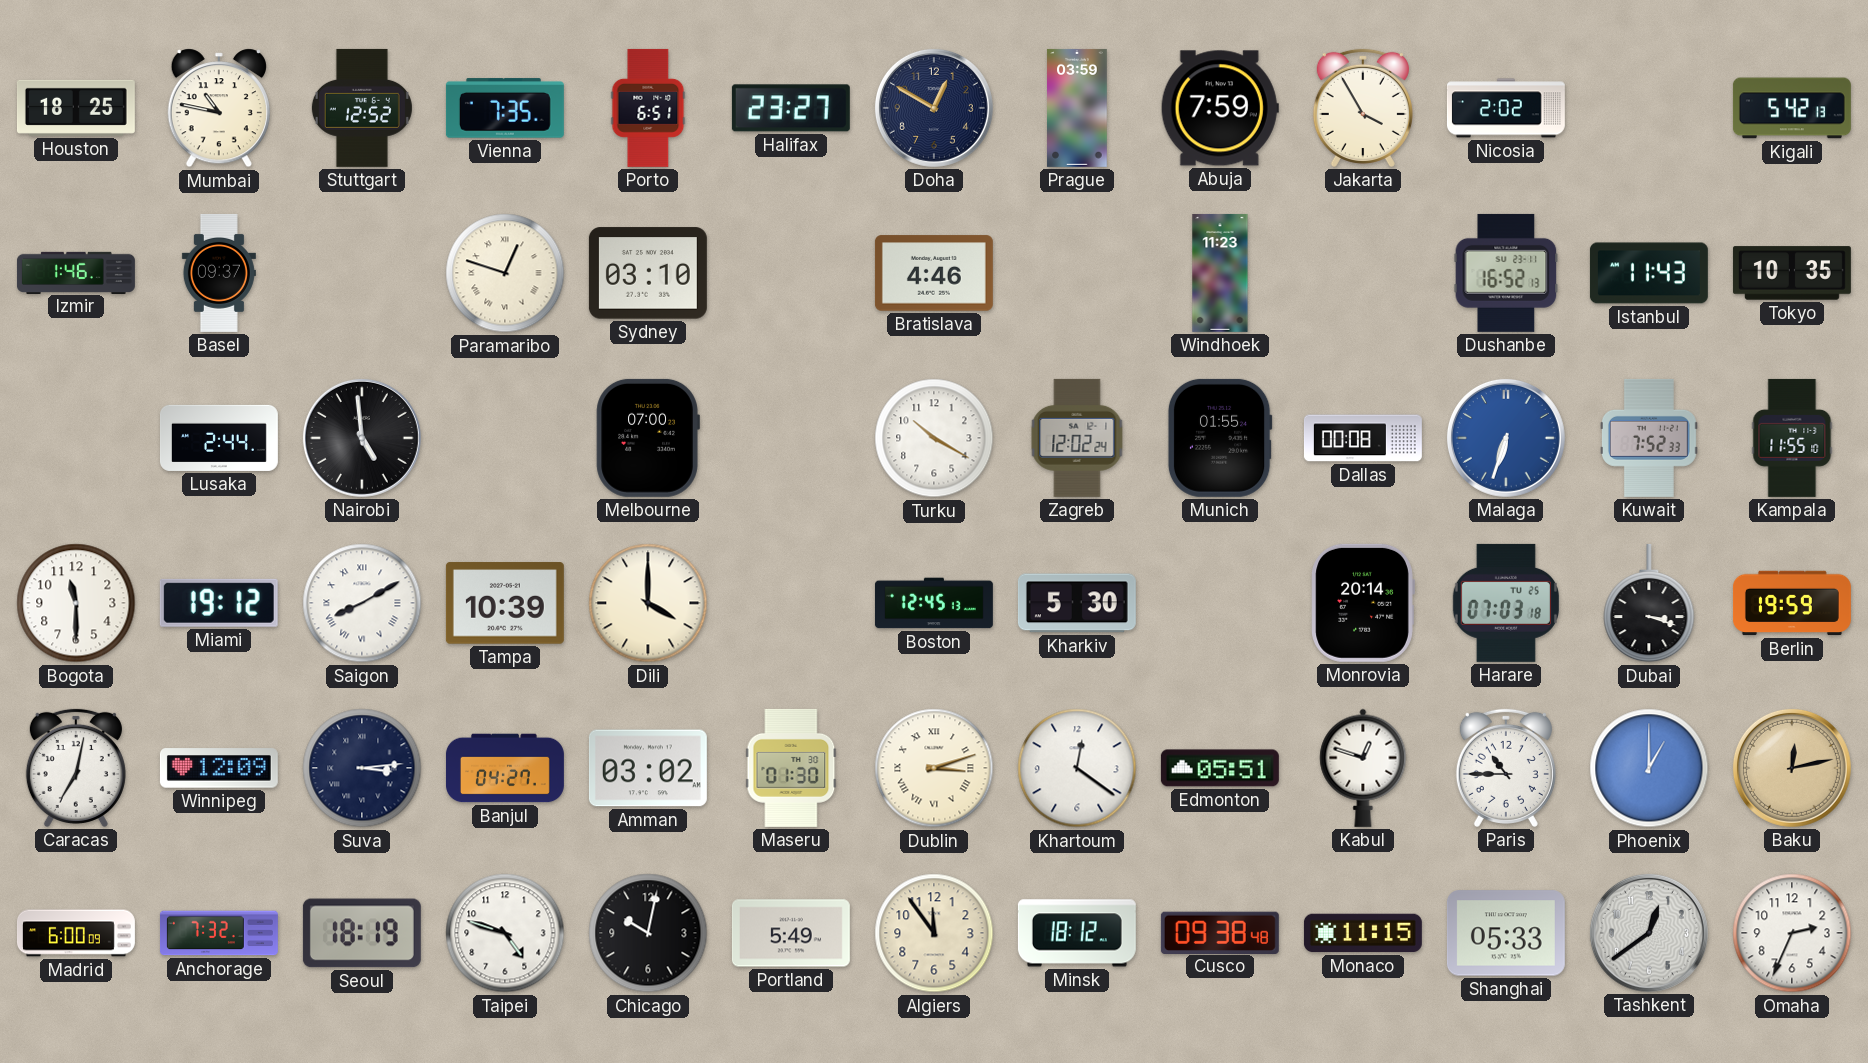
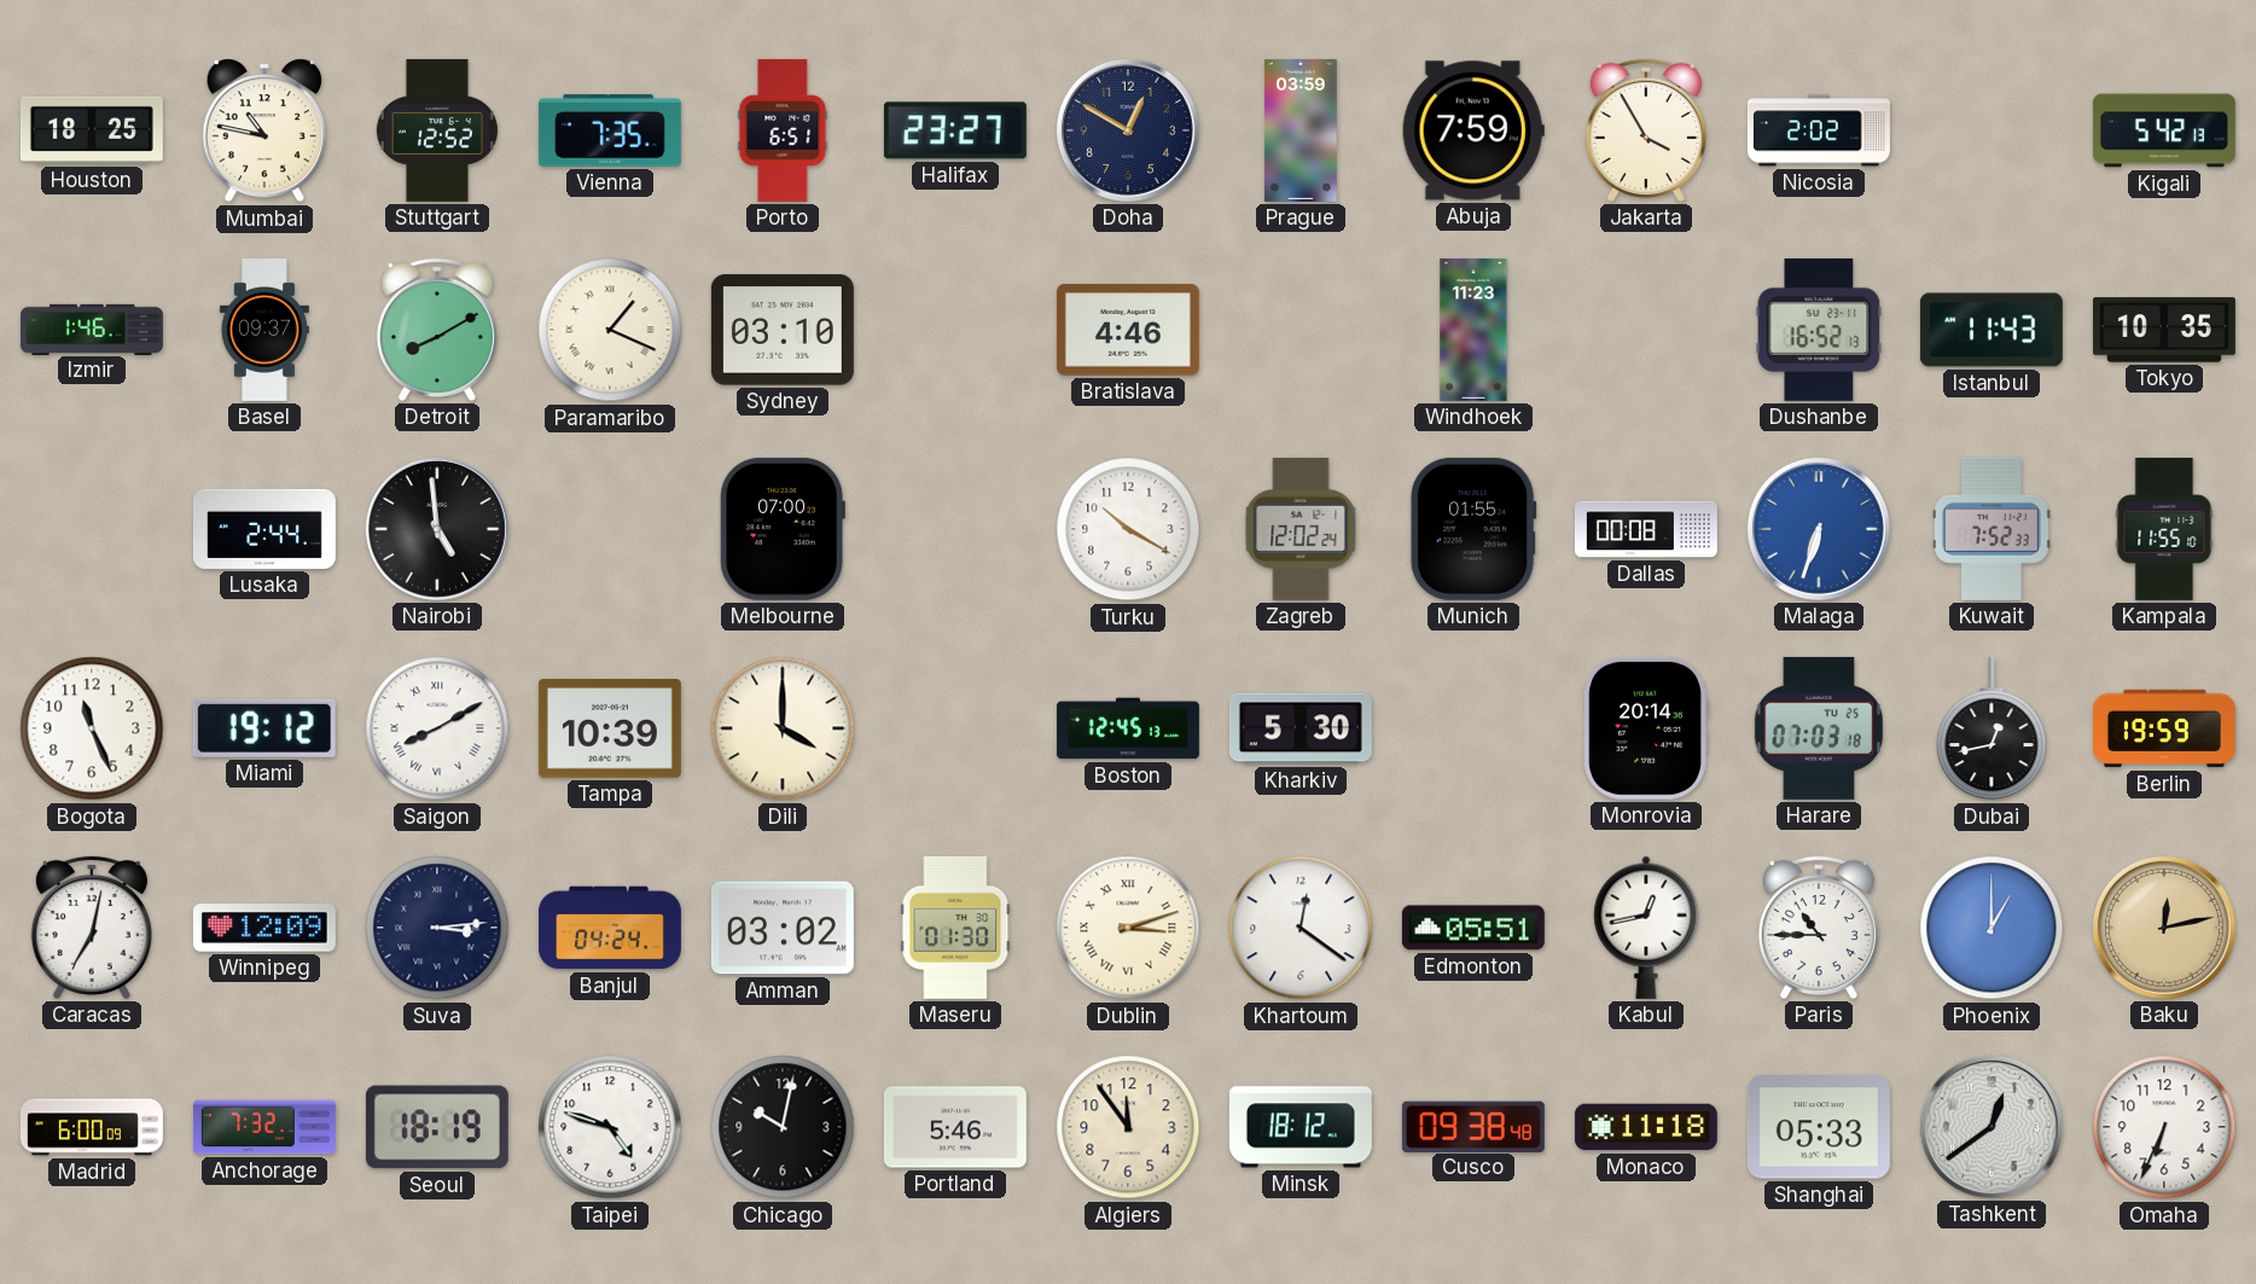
Detroit: none -> 8:10 (437, 330)
Paramaribo: 12:48 -> 1:19 (610, 330)
Bogota: 11:30 -> 11:26 (92, 728)
Dubai: 3:18 -> 12:43 (1992, 728)
Banjul: 04:27 -> 04:24 (610, 928)
Kabul: 12:48 -> 12:43 (1646, 928)
Portland: 5:49 -> 5:46 (955, 1127)
Monaco: 11:15 -> 11:18 (1646, 1127)
Omaha: 2:34 -> 6:34 (2164, 1127)
